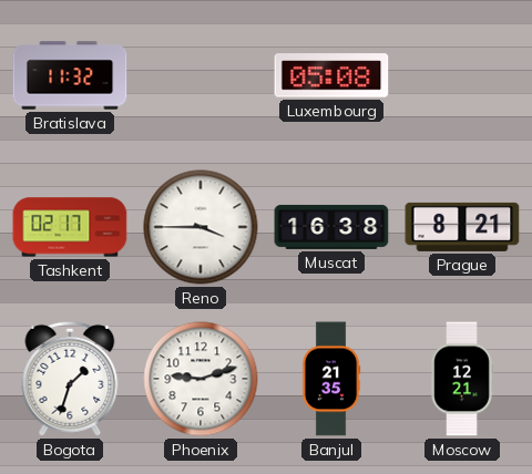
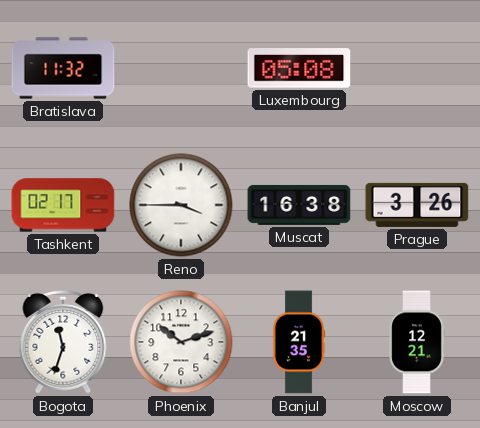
Prague: 8:21 -> 3:26 (417, 205)
Bogota: 1:33 -> 11:33 (63, 342)
Phoenix: 9:12 -> 10:12 (181, 342)
